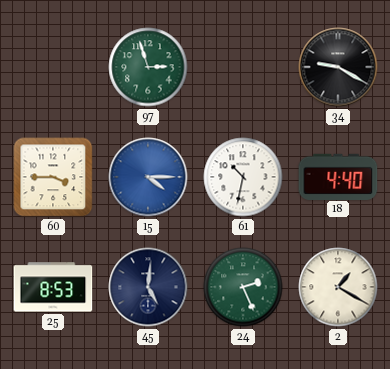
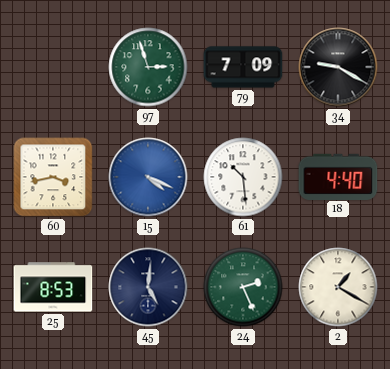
79: none -> 7:09 (243, 67)
60: 3:45 -> 3:43 (53, 177)
15: 4:15 -> 4:19 (148, 177)
61: 10:32 -> 10:29 (243, 177)
